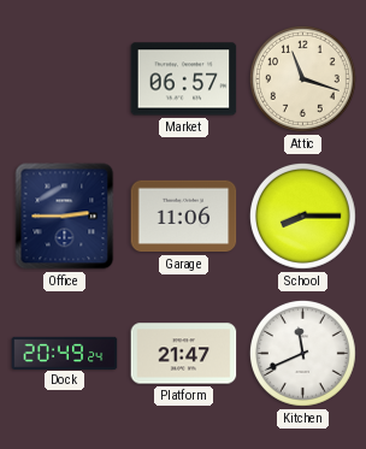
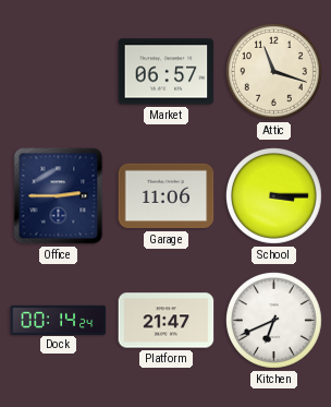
School: 8:15 -> 3:15 (273, 195)
Dock: 20:49 -> 00:14 (59, 320)
Kitchen: 11:41 -> 6:41 (273, 320)
